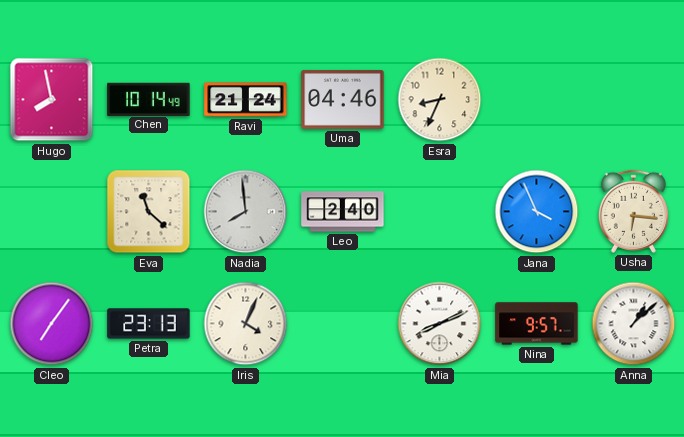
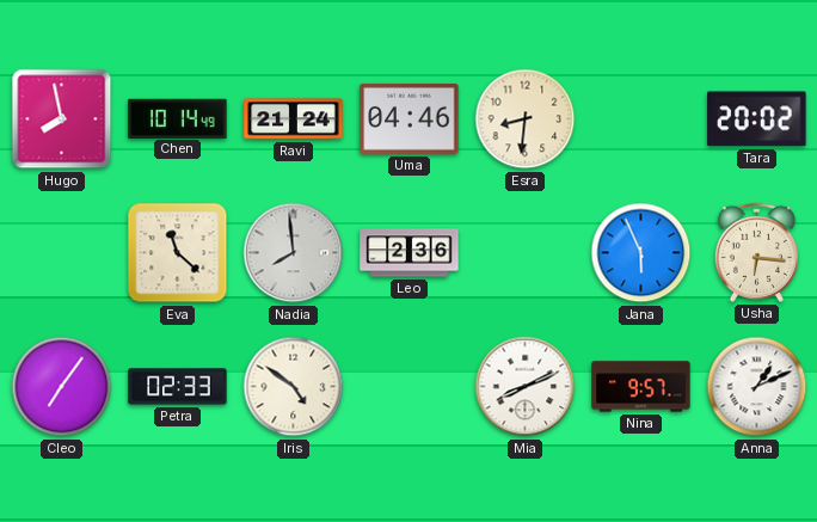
Esra: 8:34 -> 8:31 (526, 119)
Tara: none -> 20:02 (757, 119)
Leo: 2:40 -> 2:36 (410, 253)
Jana: 3:56 -> 5:56 (641, 253)
Petra: 23:13 -> 02:33 (178, 387)
Iris: 4:04 -> 4:51 (294, 387)
Anna: 1:08 -> 1:11 (757, 387)
